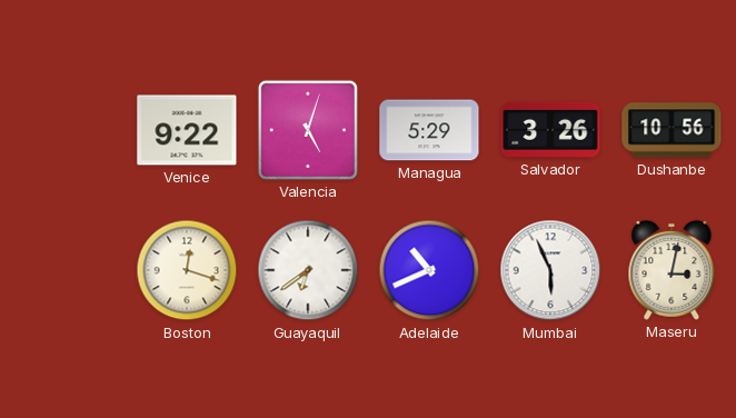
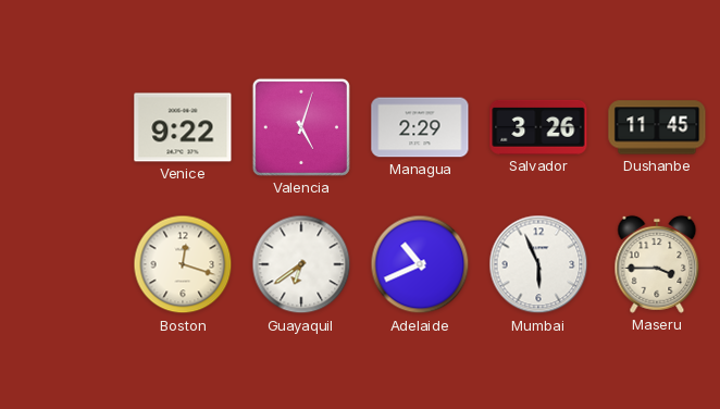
Managua: 5:29 -> 2:29 (420, 127)
Dushanbe: 10:56 -> 11:45 (657, 127)
Maseru: 3:02 -> 3:45 (657, 264)
